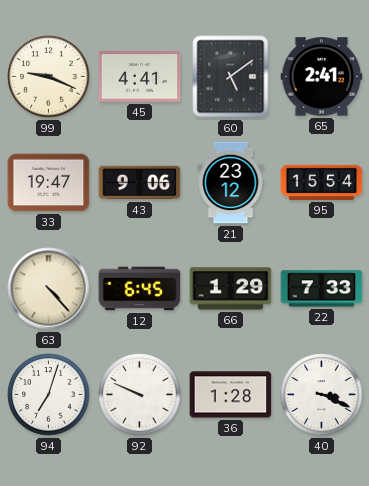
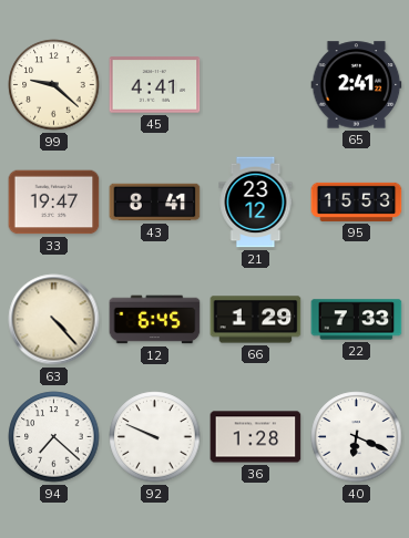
99: 9:19 -> 9:22 (54, 85)
60: 5:09 -> none (231, 77)
43: 9:06 -> 8:41 (155, 203)
95: 15:54 -> 15:53 (357, 201)
94: 7:03 -> 7:22 (54, 437)
40: 3:19 -> 6:19 (357, 437)
